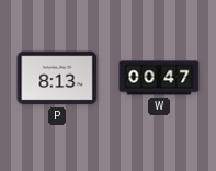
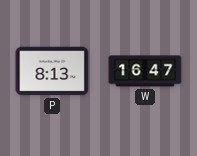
W: 00:47 -> 16:47 (145, 71)
